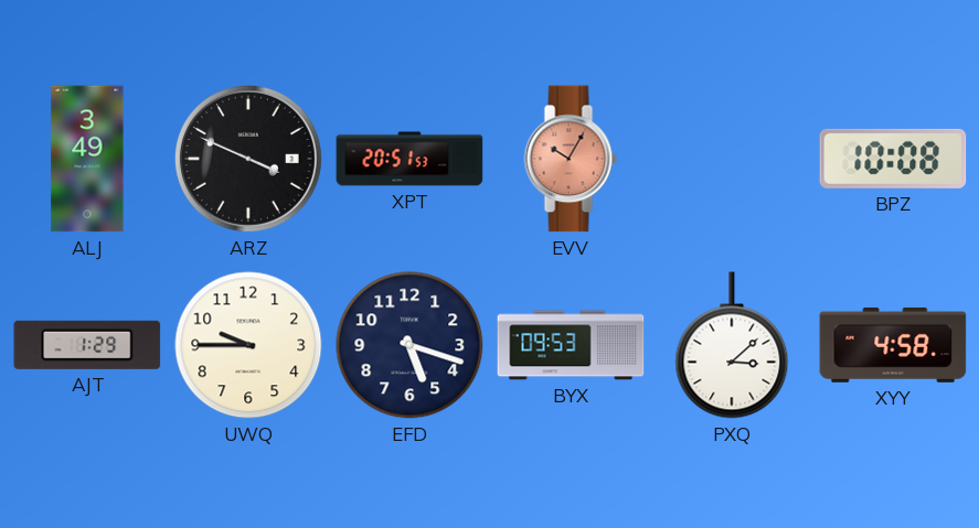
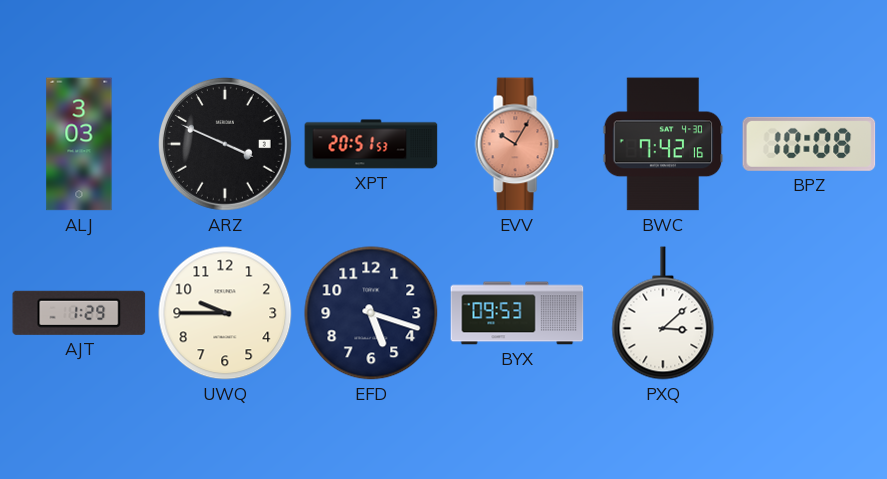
ALJ: 3:49 -> 3:03 (79, 144)
BWC: none -> 7:42 (663, 144)
XYY: 4:58 -> none (893, 345)
